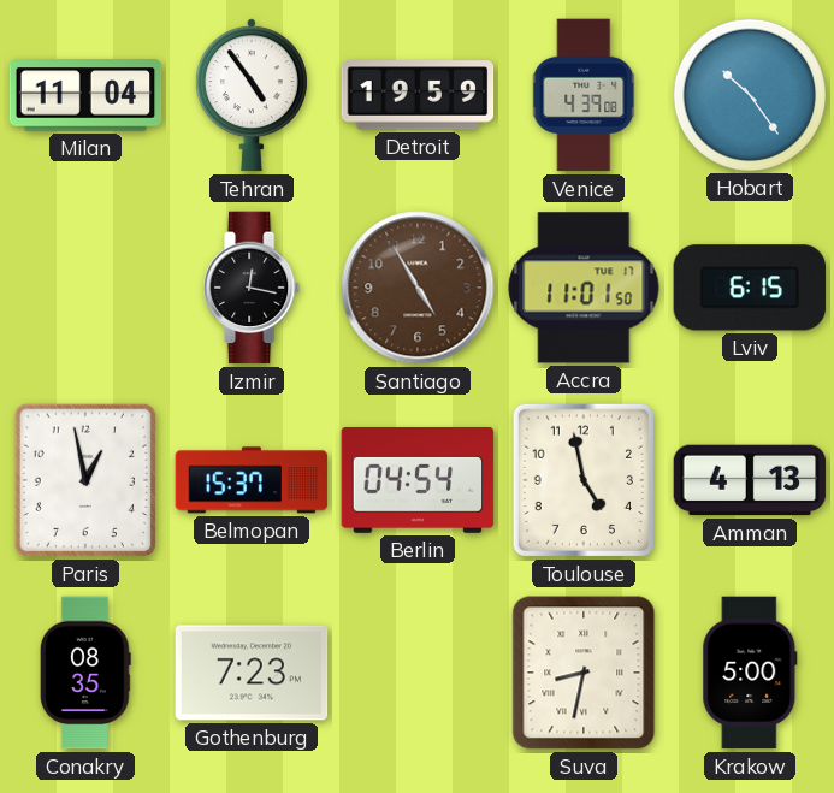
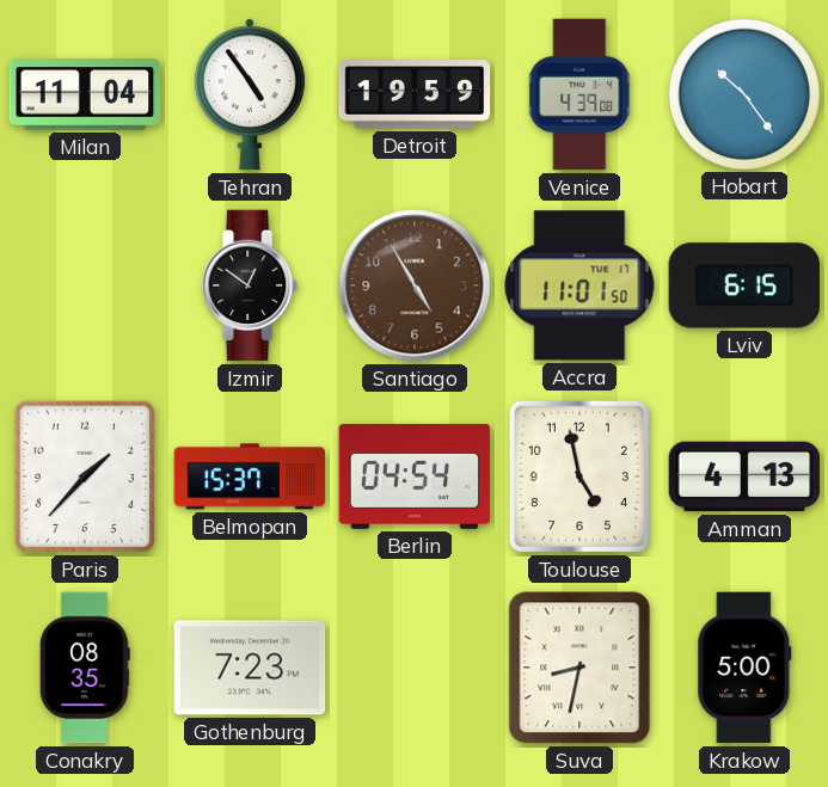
Izmir: 12:17 -> 12:51 (251, 285)
Paris: 12:58 -> 1:37 (85, 476)
